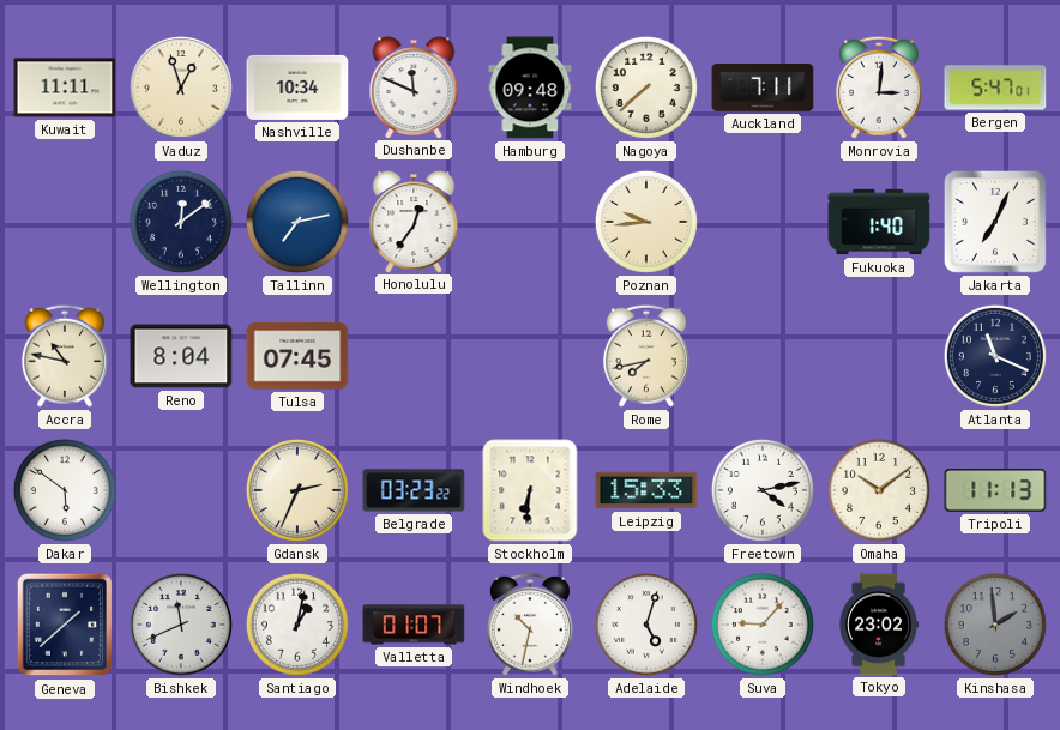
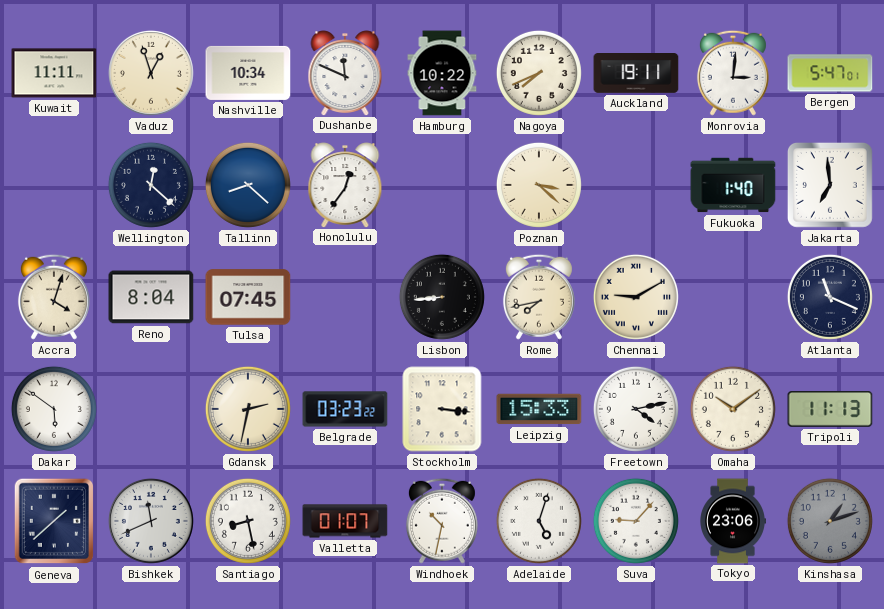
Hamburg: 09:48 -> 10:22 (442, 73)
Nagoya: 7:38 -> 7:41 (539, 73)
Auckland: 7:11 -> 19:11 (636, 74)
Wellington: 12:09 -> 12:22 (151, 185)
Tallinn: 7:13 -> 8:22 (248, 185)
Poznan: 9:44 -> 3:22 (539, 185)
Jakarta: 7:04 -> 6:59 (830, 185)
Accra: 10:47 -> 4:03 (54, 297)
Lisbon: none -> 8:44 (442, 297)
Chennai: none -> 9:10 (636, 297)
Gdansk: 2:34 -> 2:32 (248, 409)
Stockholm: 6:31 -> 3:16 (442, 409)
Santiago: 1:02 -> 8:28 (248, 521)
Tokyo: 23:02 -> 23:06 (733, 521)
Kinshasa: 1:59 -> 1:12 (830, 521)
